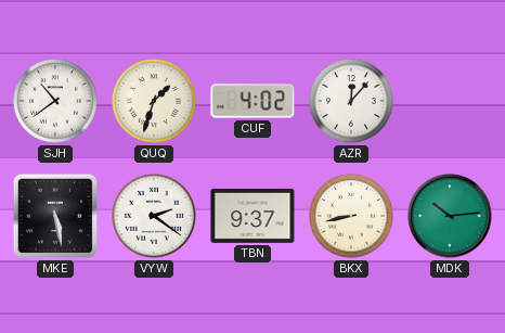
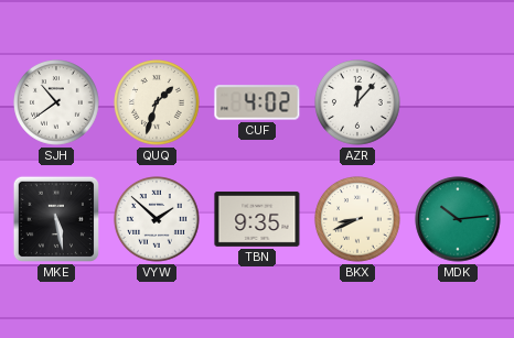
VYW: 2:21 -> 1:52 (158, 220)
TBN: 9:37 -> 9:35 (257, 219)
BKX: 8:43 -> 8:41 (358, 220)
